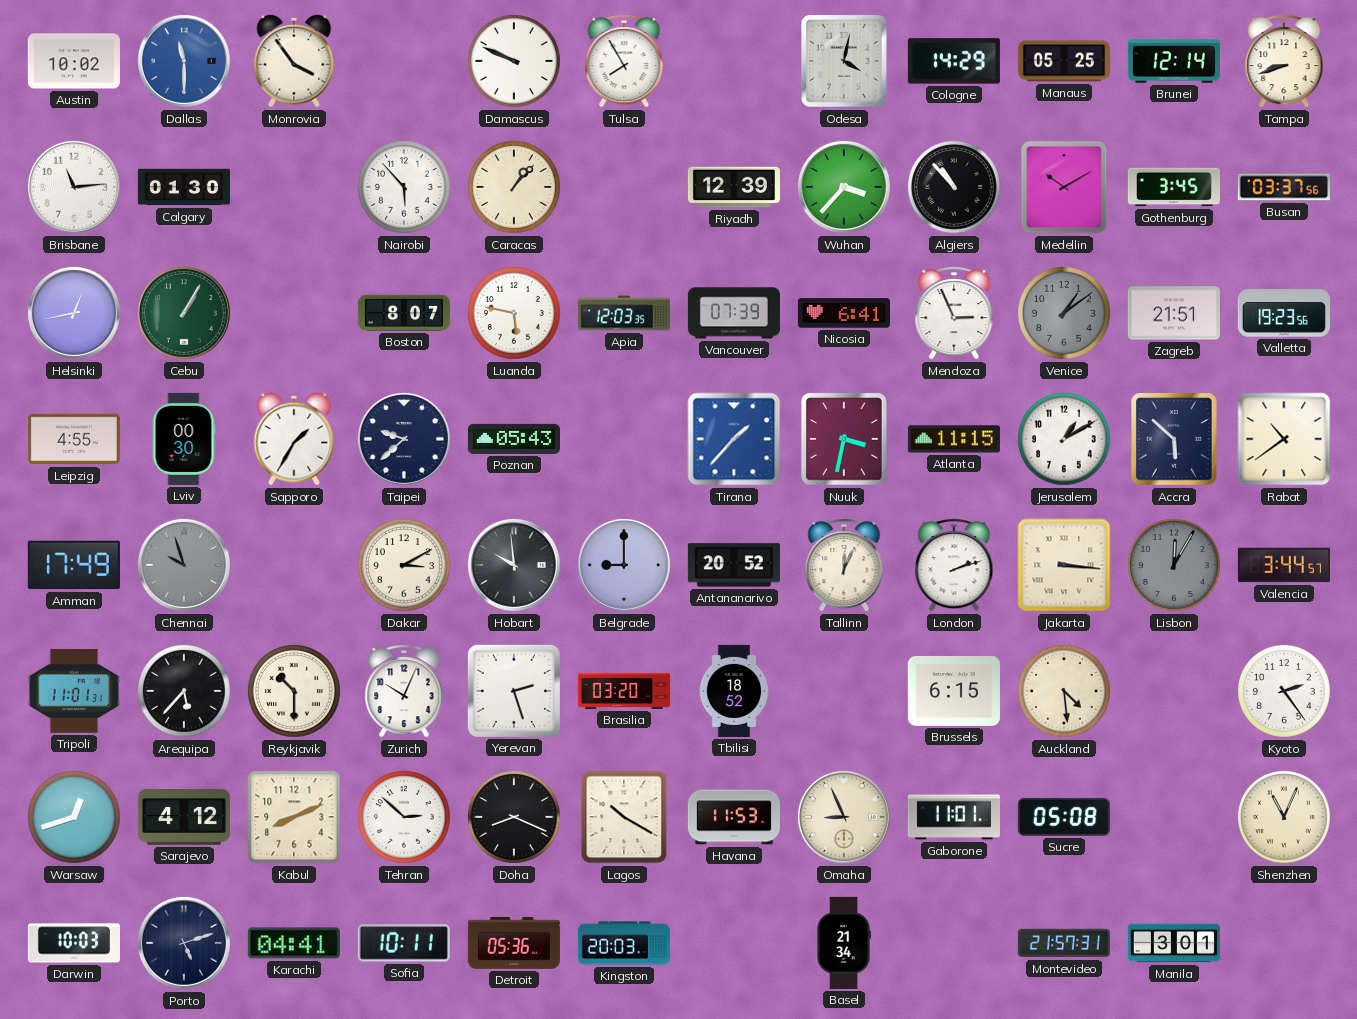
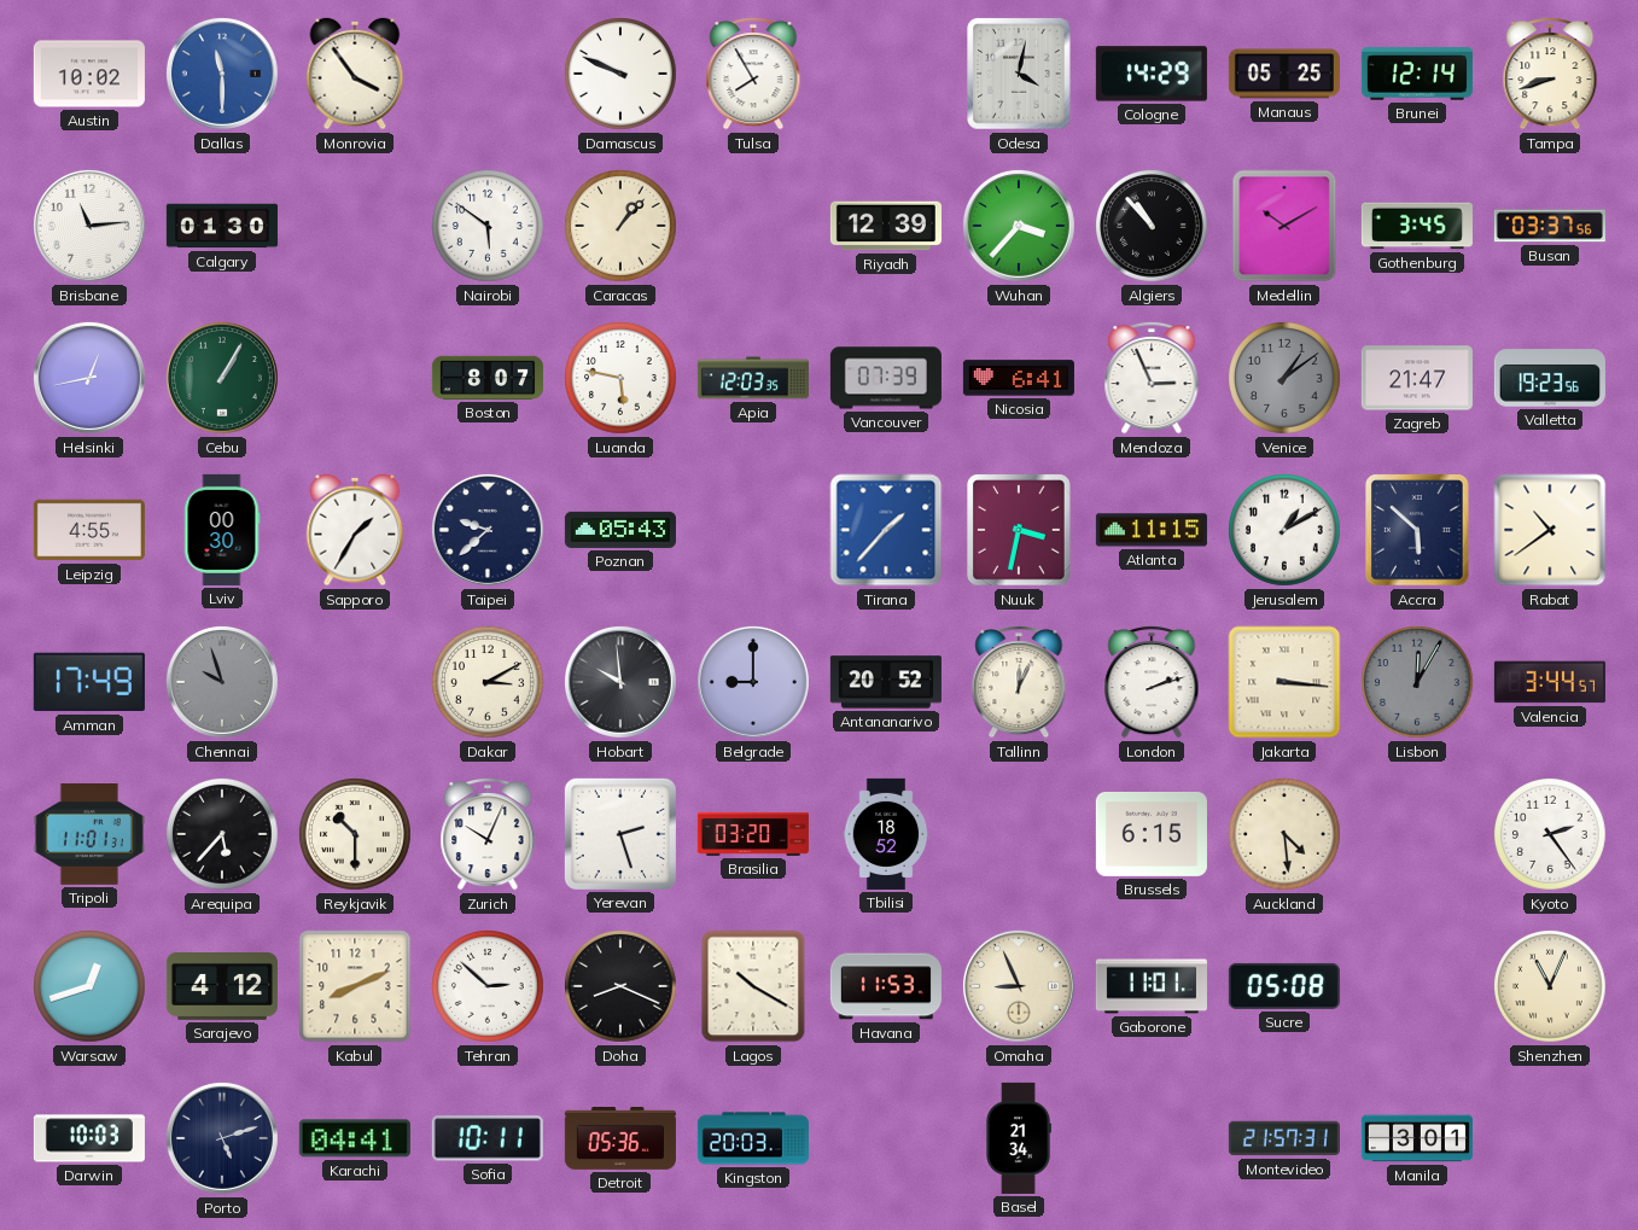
Nairobi: 5:53 -> 5:51 (489, 227)
Zagreb: 21:51 -> 21:47 (1417, 378)
